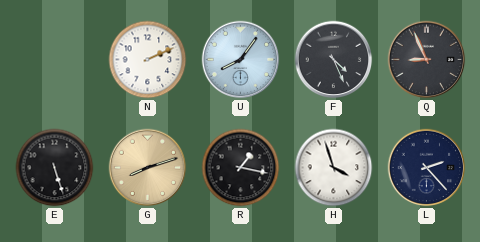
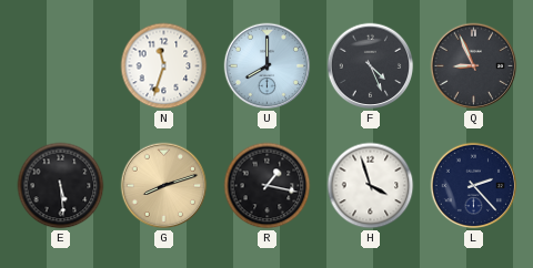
N: 2:11 -> 11:33 (164, 66)
U: 8:06 -> 8:00 (268, 66)
E: 5:27 -> 5:29 (61, 186)
